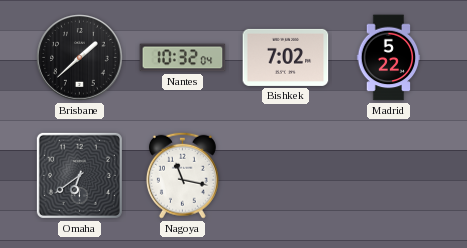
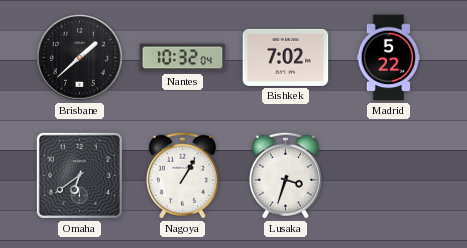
Nagoya: 11:17 -> 1:05 (182, 175)
Lusaka: none -> 3:33 (285, 175)
